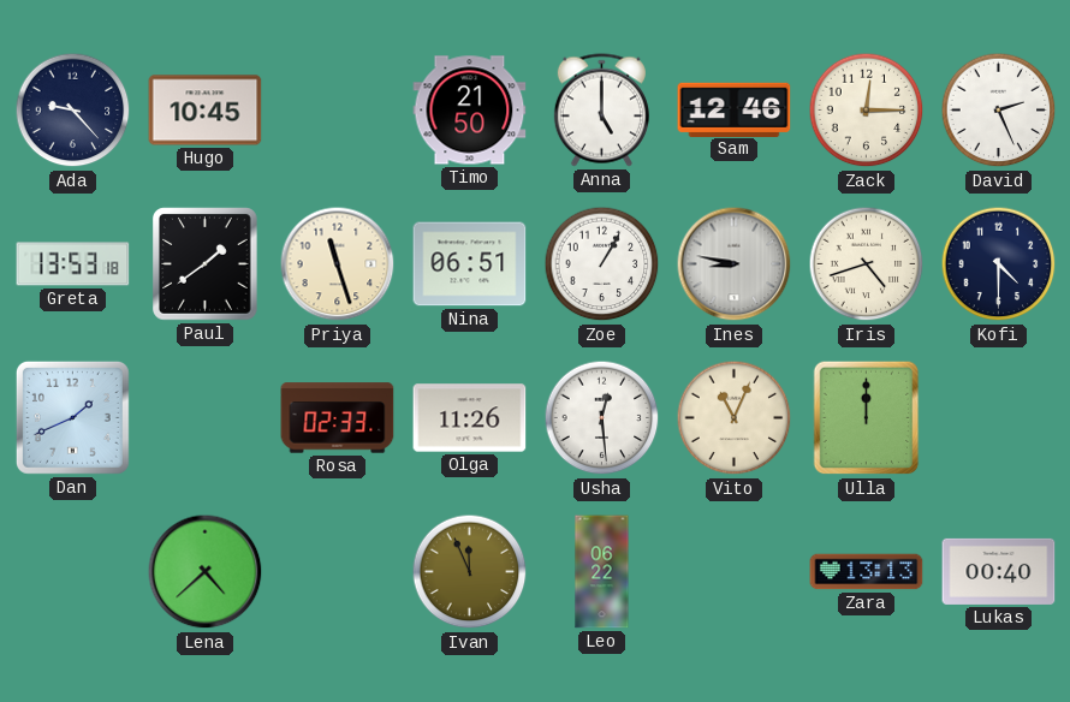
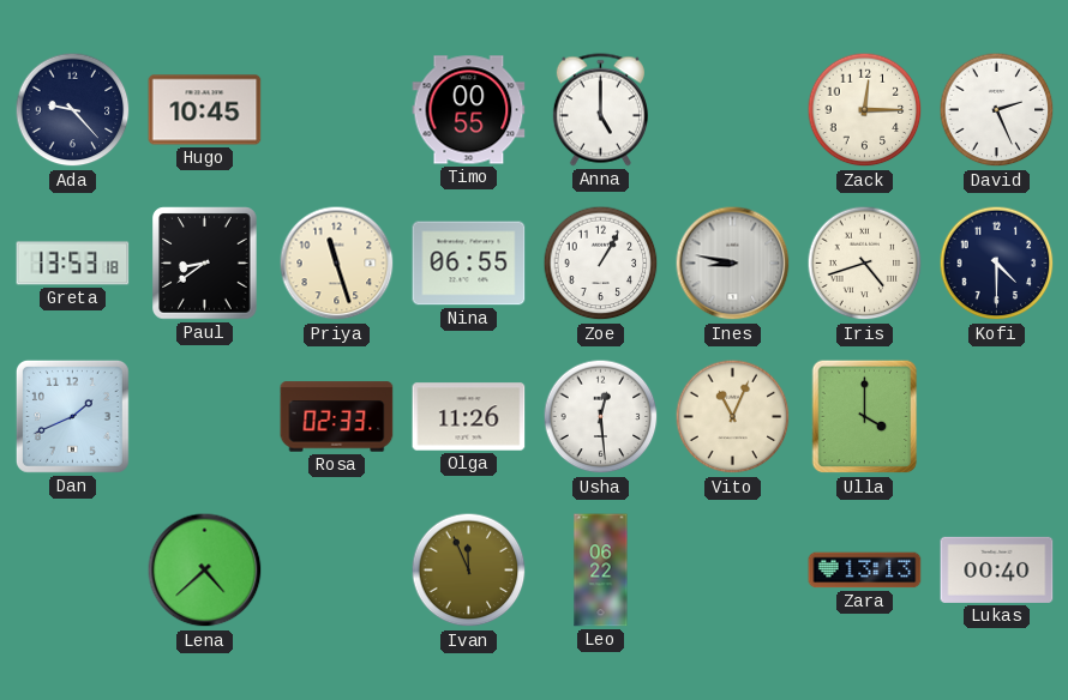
Timo: 21:50 -> 00:55 (469, 110)
Sam: 12:46 -> none (735, 109)
Paul: 1:39 -> 8:39 (205, 264)
Nina: 06:51 -> 06:55 (469, 264)
Ulla: 12:00 -> 4:00 (865, 417)
